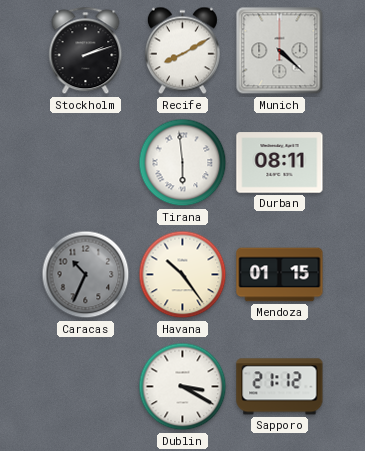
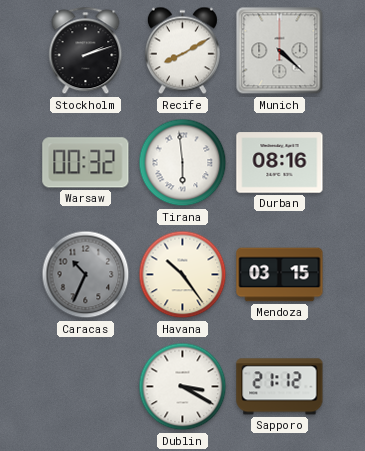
Warsaw: none -> 00:32 (86, 163)
Durban: 08:11 -> 08:16 (280, 163)
Mendoza: 01:15 -> 03:15 (280, 275)
